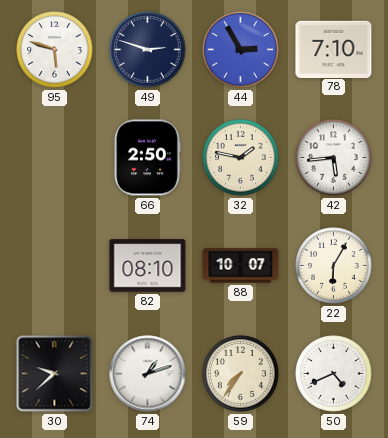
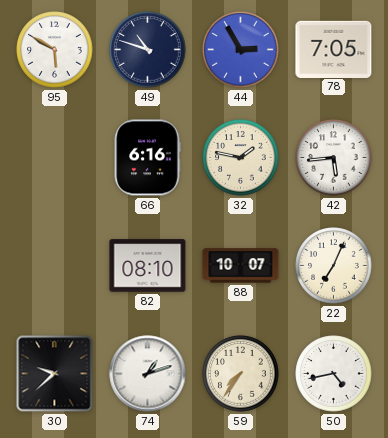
95: 5:48 -> 5:50 (55, 50)
49: 2:48 -> 10:48 (148, 50)
78: 7:10 -> 7:05 (334, 49)
66: 2:50 -> 6:16 (147, 158)
22: 6:05 -> 7:04 (334, 266)
50: 4:41 -> 4:43 (334, 374)
